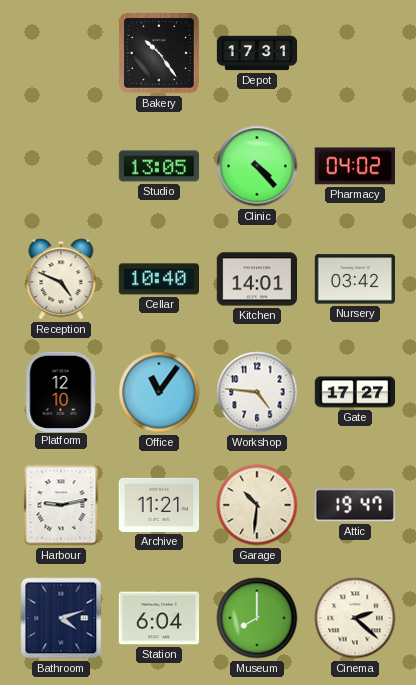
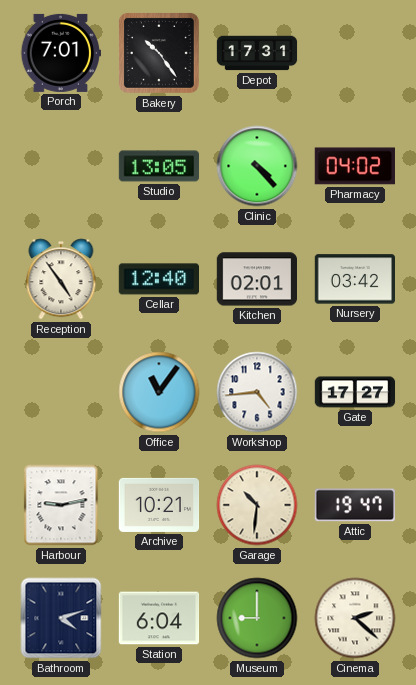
Porch: none -> 7:01 (60, 53)
Reception: 4:49 -> 4:54 (61, 279)
Cellar: 10:40 -> 12:40 (158, 279)
Kitchen: 14:01 -> 02:01 (257, 279)
Platform: 12:10 -> none (61, 391)
Workshop: 4:46 -> 4:44 (257, 392)
Archive: 11:21 -> 10:21 (159, 505)
Museum: 8:00 -> 9:00 (257, 618)
